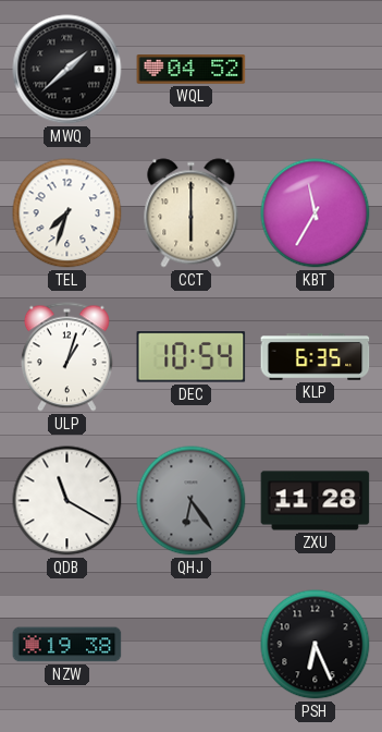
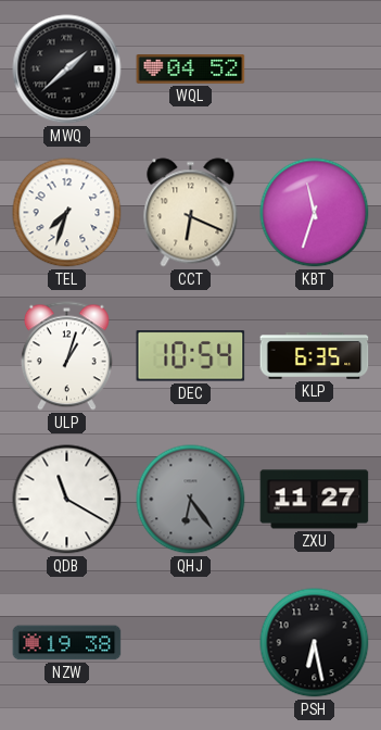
CCT: 6:00 -> 6:19 (191, 213)
KBT: 11:35 -> 11:33 (315, 213)
ZXU: 11:28 -> 11:27 (315, 500)
PSH: 6:26 -> 6:28 (315, 643)
